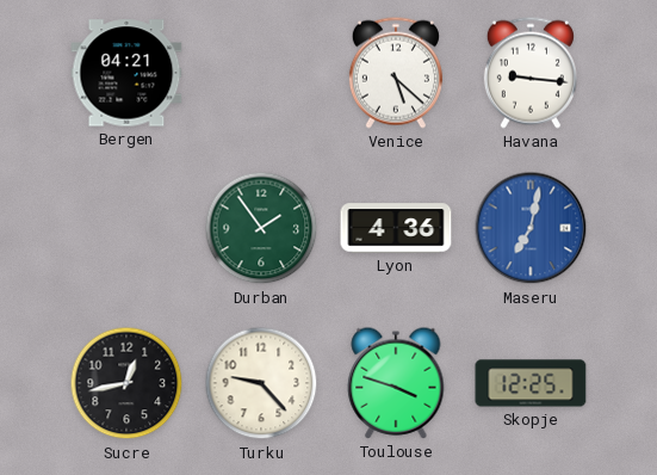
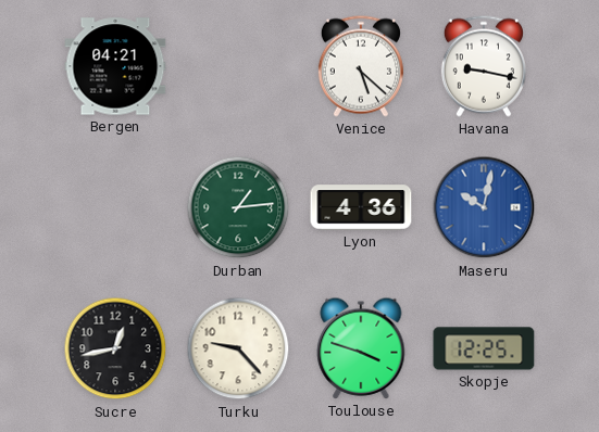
Havana: 9:16 -> 9:17 (484, 66)
Durban: 1:54 -> 1:14 (238, 207)
Maseru: 7:02 -> 10:02 (484, 207)
